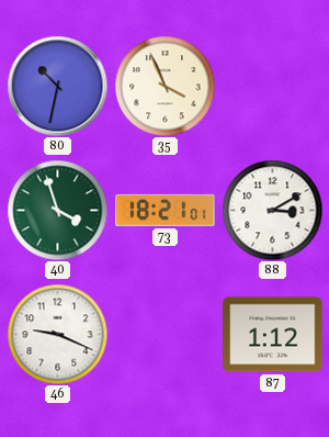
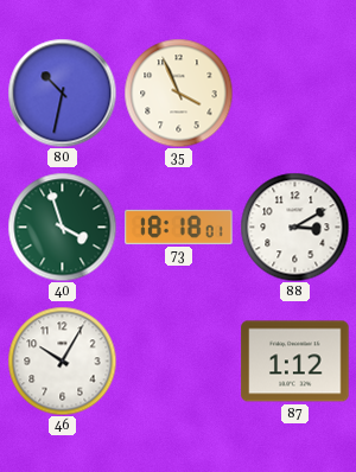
73: 18:21 -> 18:18 (179, 227)
46: 9:19 -> 10:05 (62, 361)
